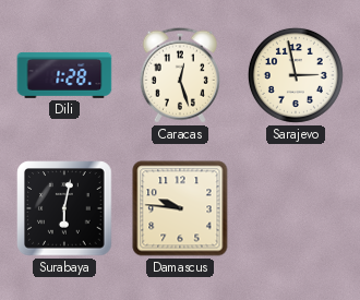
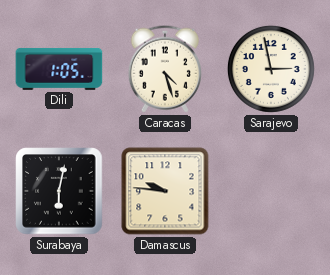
Dili: 1:28 -> 1:05 (59, 69)
Caracas: 12:27 -> 4:27 (165, 69)
